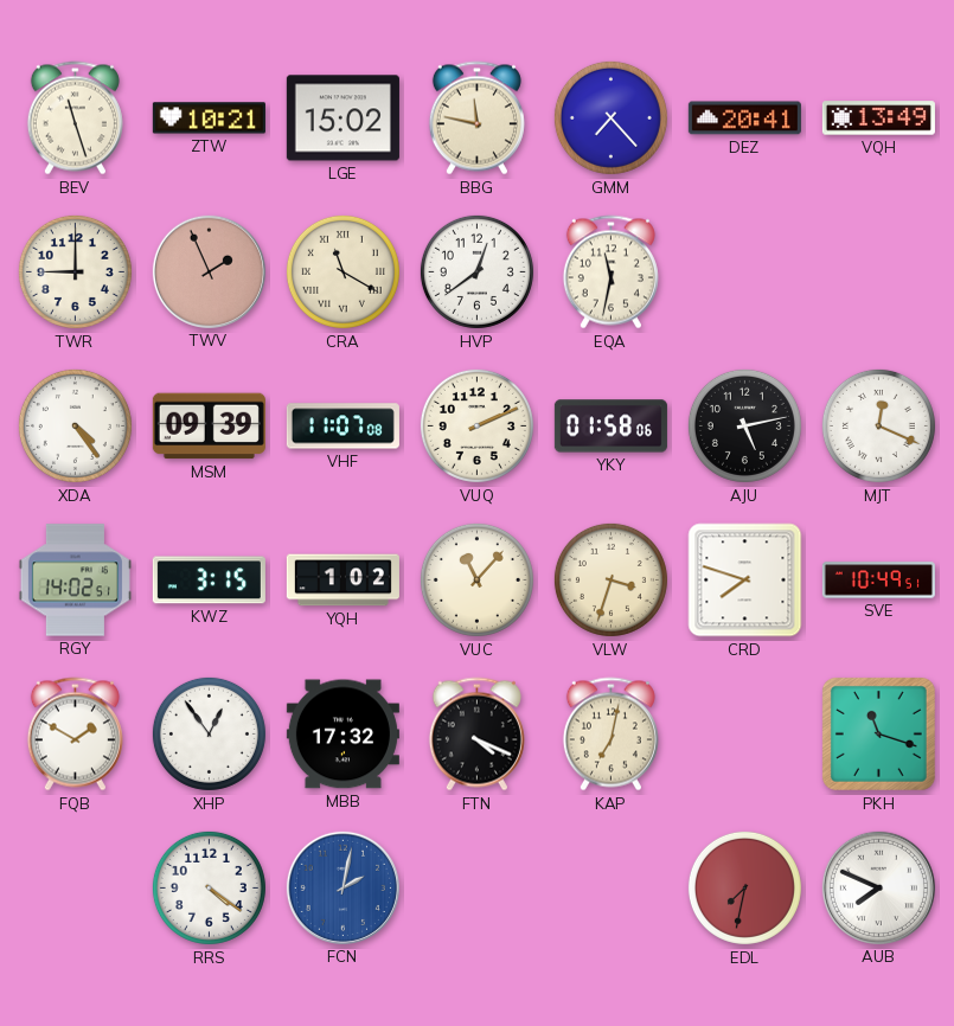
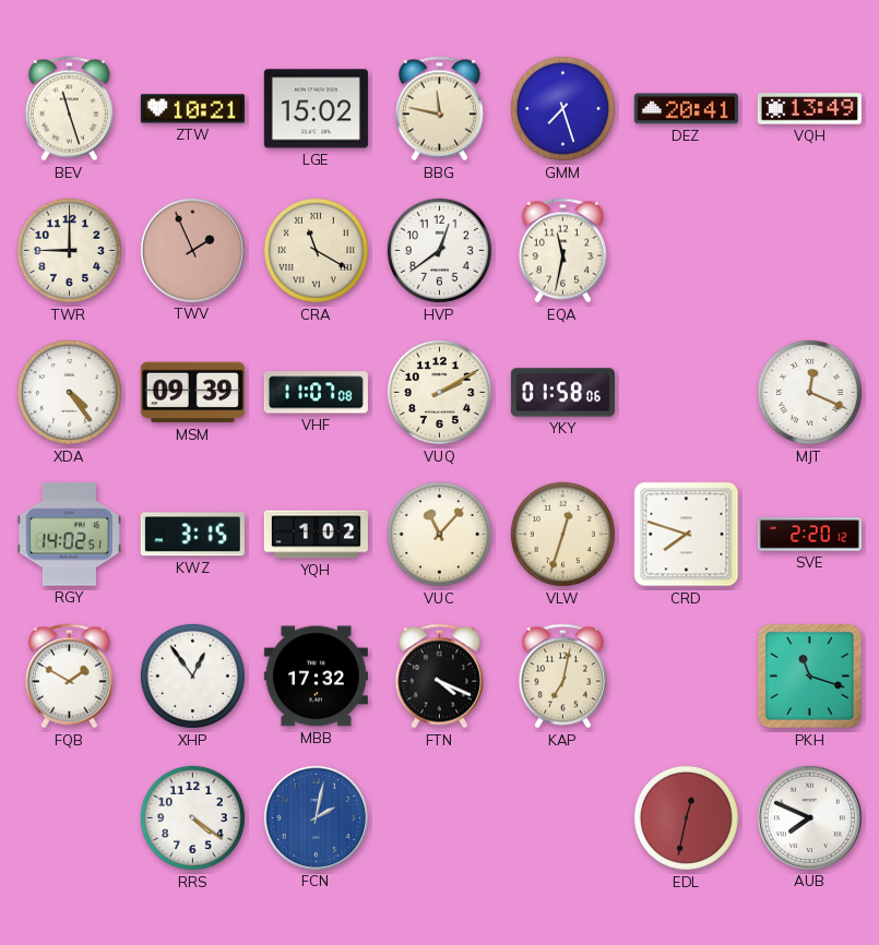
GMM: 7:23 -> 7:27 (562, 108)
VUQ: 2:11 -> 2:10 (439, 392)
AJU: 5:13 -> none (744, 425)
VLW: 3:33 -> 12:33 (562, 534)
SVE: 10:49 -> 2:20 (809, 535)
EDL: 7:32 -> 12:32 (686, 817)
